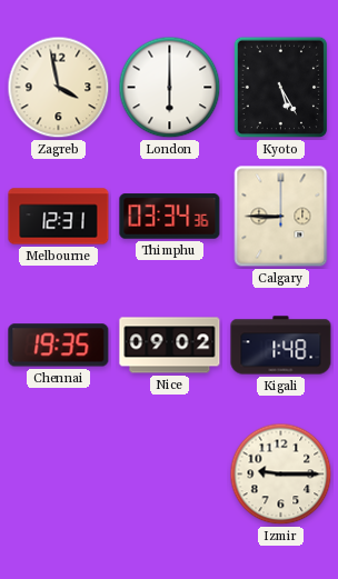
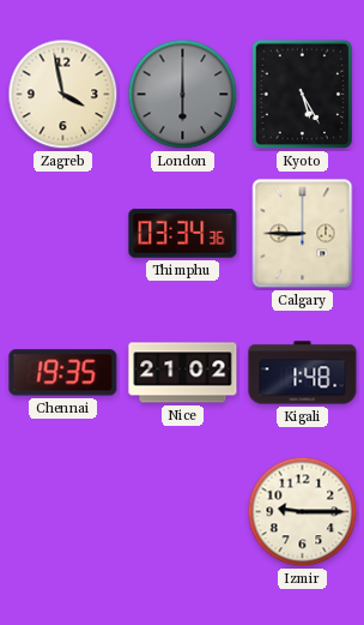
London dial: white -> grey (183, 95)
Melbourne: 12:31 -> none (59, 217)
Nice: 09:02 -> 21:02 (183, 373)
